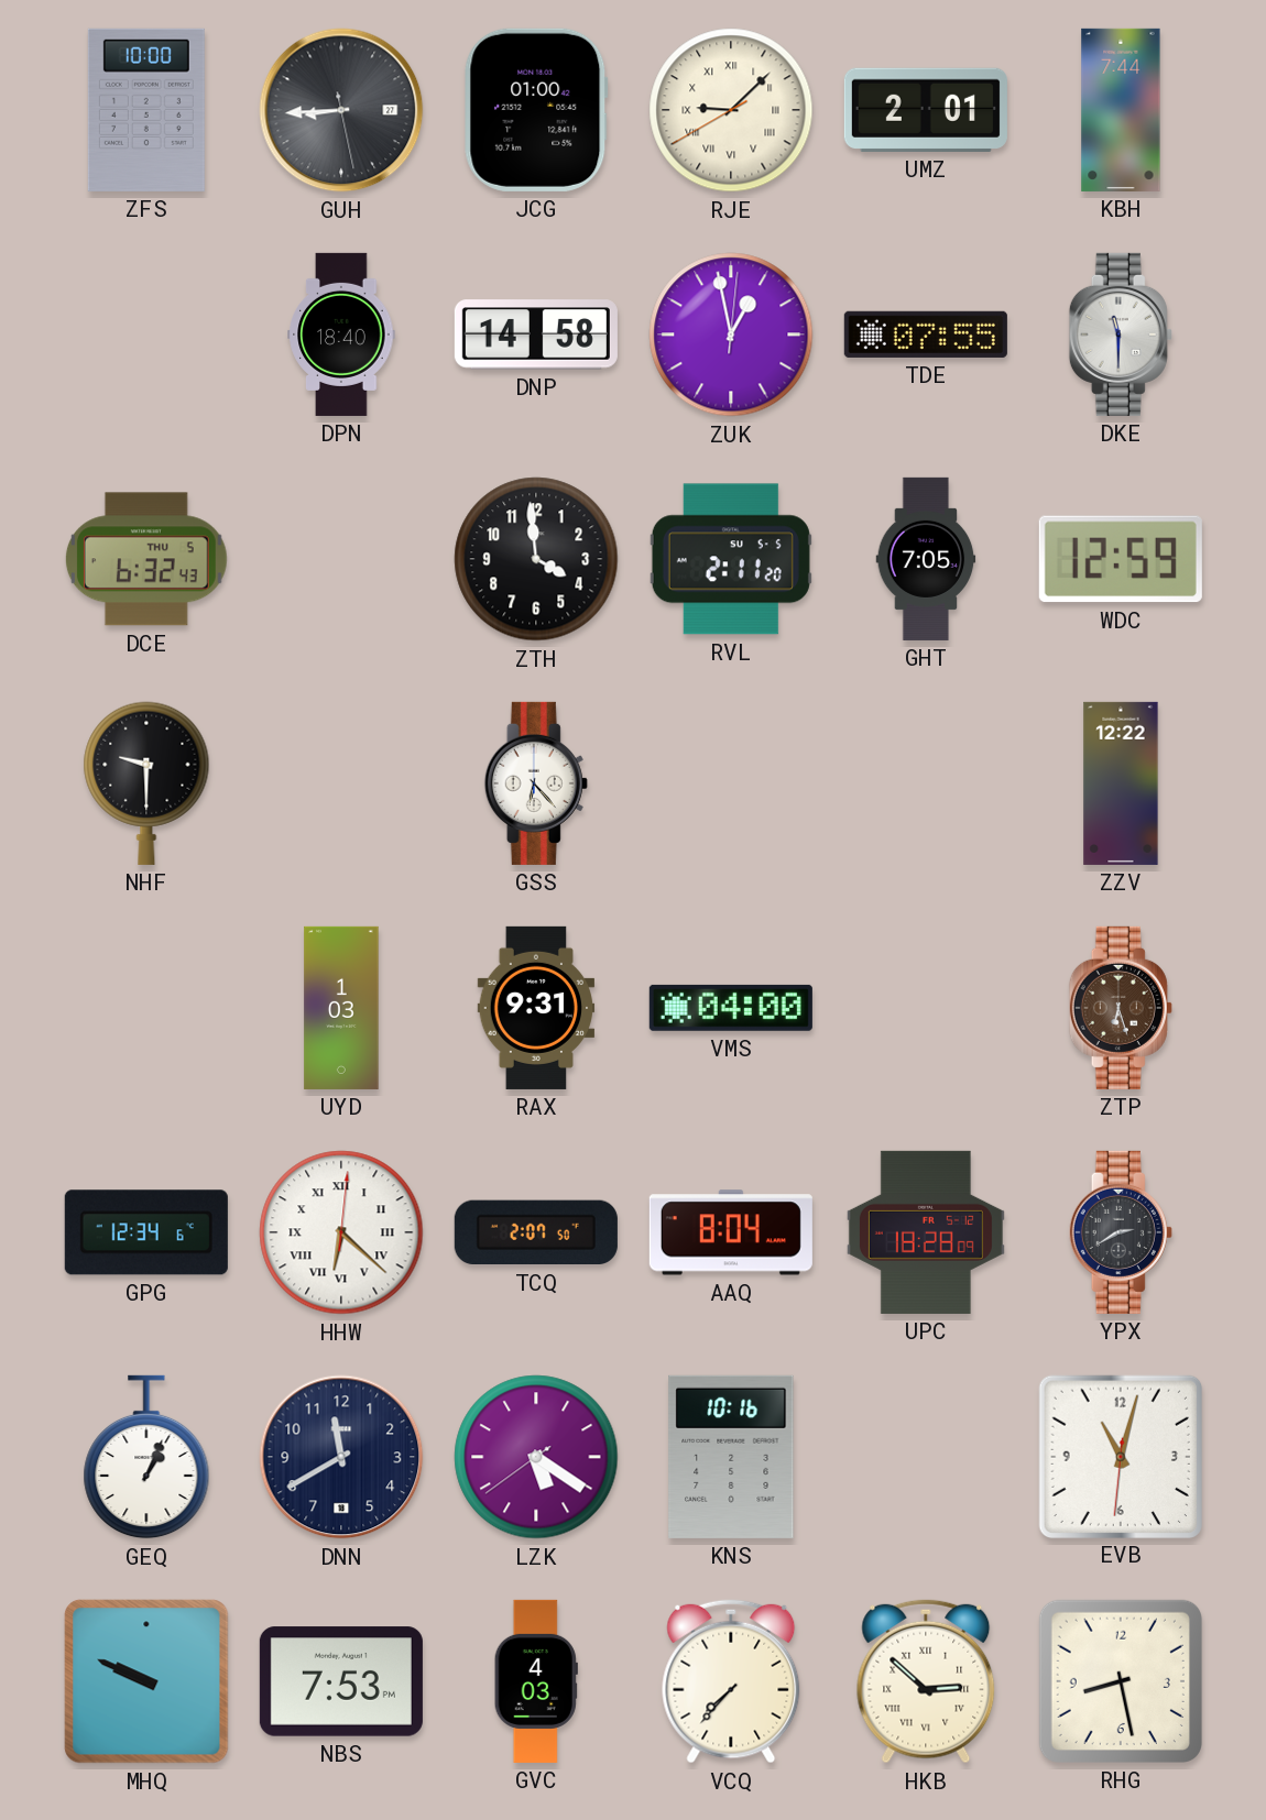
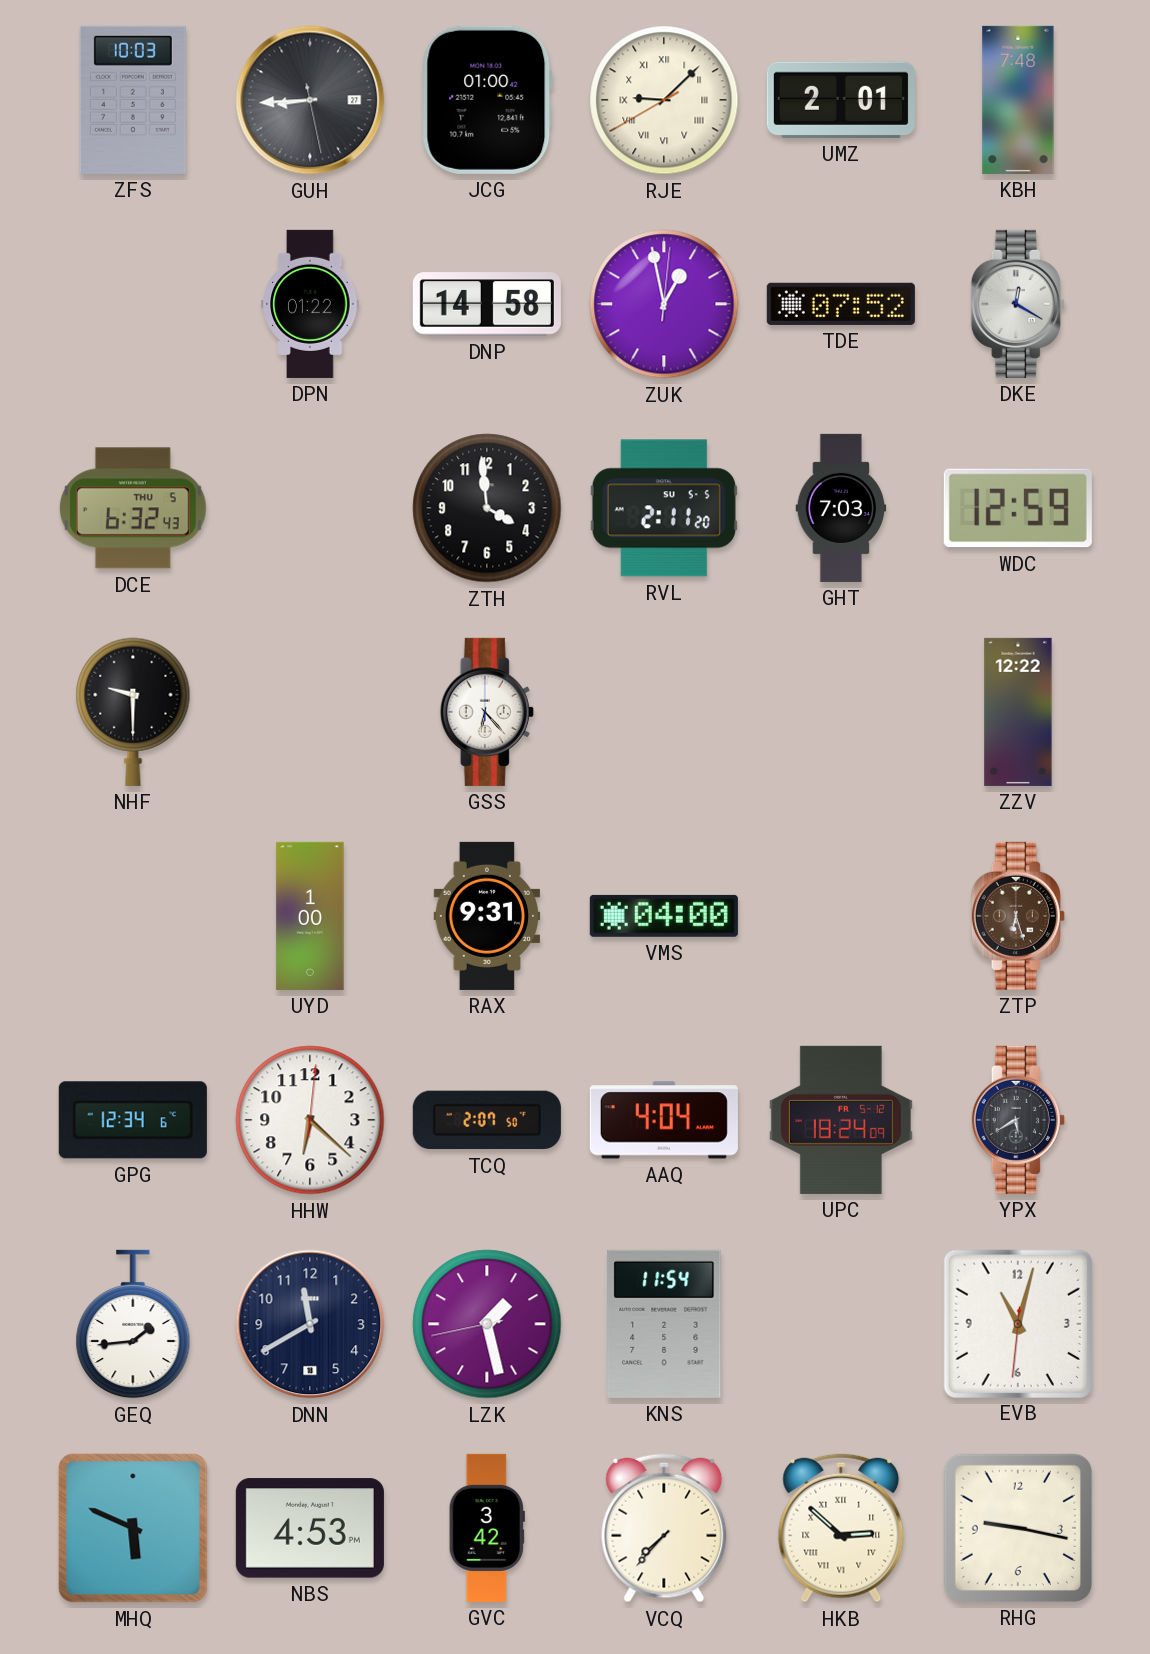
ZFS: 10:00 -> 10:03 (133, 100)
KBH: 7:44 -> 7:48 (1018, 100)
DPN: 18:40 -> 01:22 (310, 304)
TDE: 07:55 -> 07:52 (841, 304)
DKE: 11:30 -> 12:20 (1018, 304)
GHT: 7:05 -> 7:03 (841, 508)
UYD: 1:03 -> 1:00 (310, 916)
HHW numerals: Roman -> Arabic (310, 1120)
AAQ: 8:04 -> 4:04 (664, 1120)
UPC: 18:28 -> 18:24 (841, 1120)
YPX: 2:40 -> 5:40 (1018, 1120)
GEQ: 1:04 -> 1:44 (133, 1324)
LZK: 5:20 -> 1:27 (487, 1324)
KNS: 10:16 -> 11:54 (664, 1324)
MHQ: 9:49 -> 5:49 (133, 1528)
NBS: 7:53 -> 4:53 (310, 1528)
GVC: 4:03 -> 3:42 (487, 1528)
RHG: 8:28 -> 9:17 (1018, 1528)
